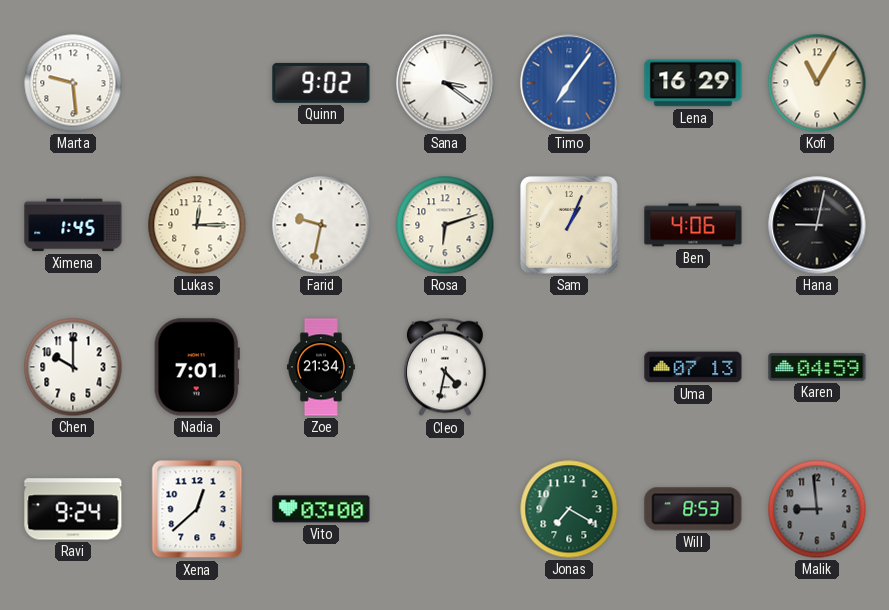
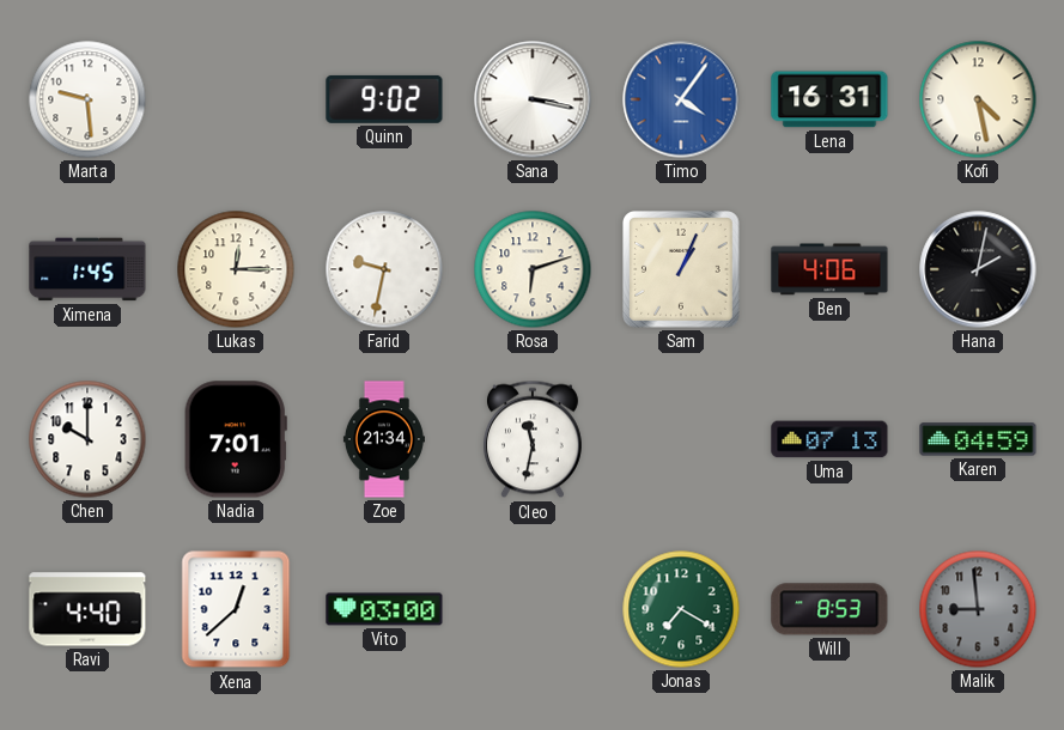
Sana: 3:21 -> 3:17 (533, 99)
Timo: 7:06 -> 4:06 (681, 99)
Lena: 16:29 -> 16:31 (829, 99)
Kofi: 11:05 -> 4:28 (978, 99)
Hana: 9:02 -> 2:02 (978, 269)
Cleo: 4:32 -> 11:32 (533, 439)
Ravi: 9:24 -> 4:40 (87, 609)
